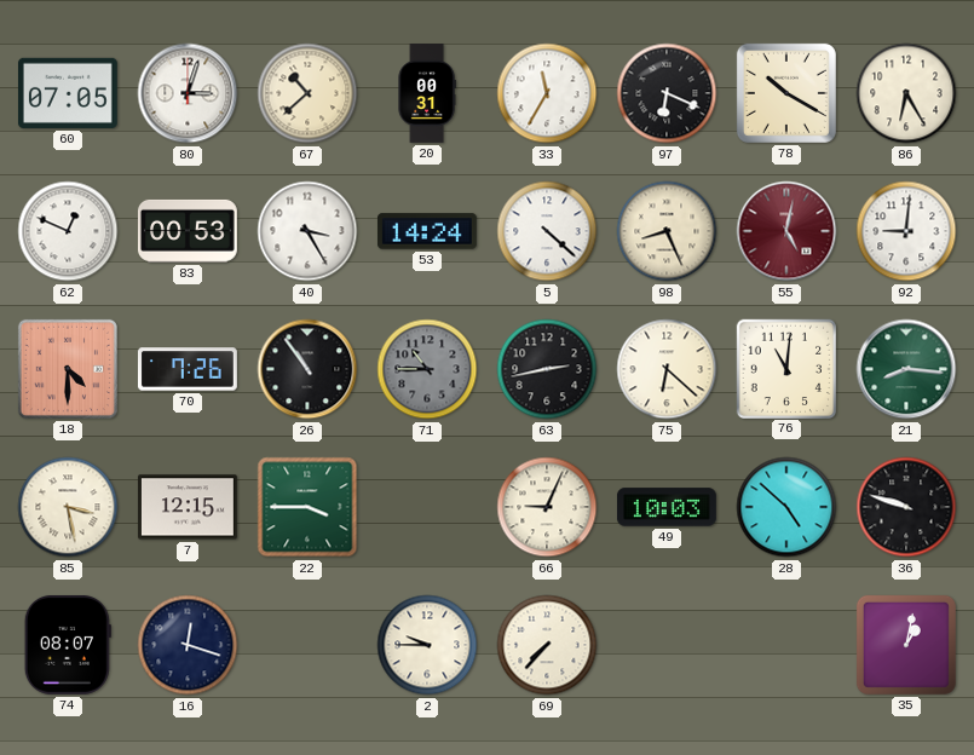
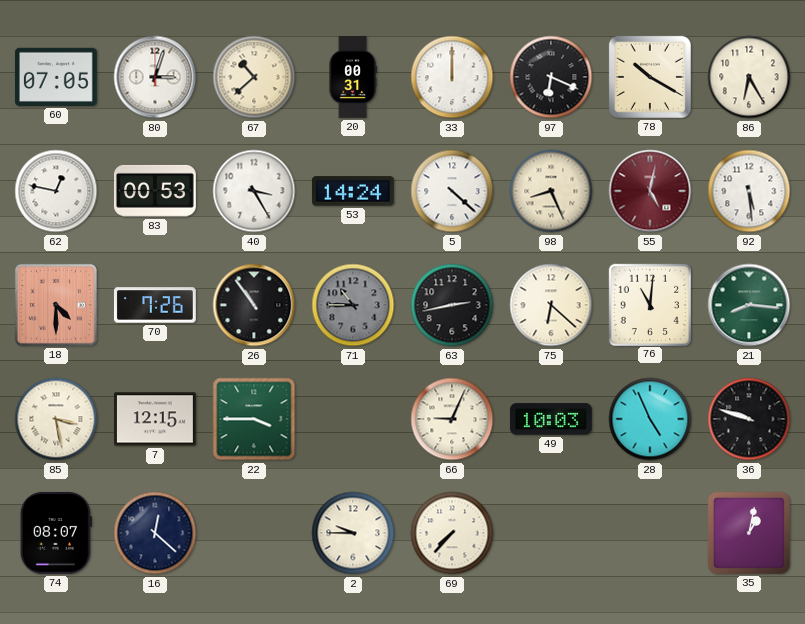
33: 11:35 -> 12:00 (452, 77)
62: 12:49 -> 12:47 (56, 191)
92: 9:01 -> 5:29 (749, 191)
28: 4:52 -> 4:56 (650, 419)
16: 12:18 -> 12:22 (155, 533)
